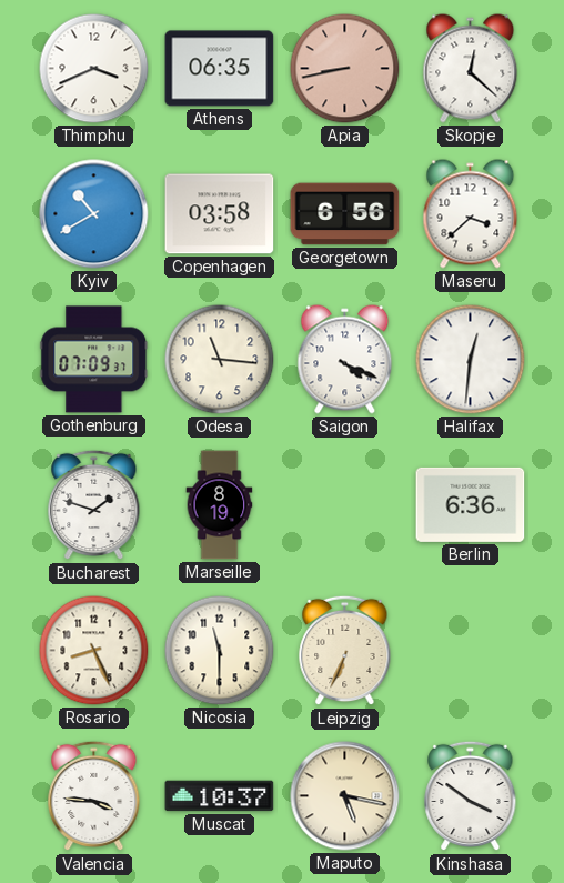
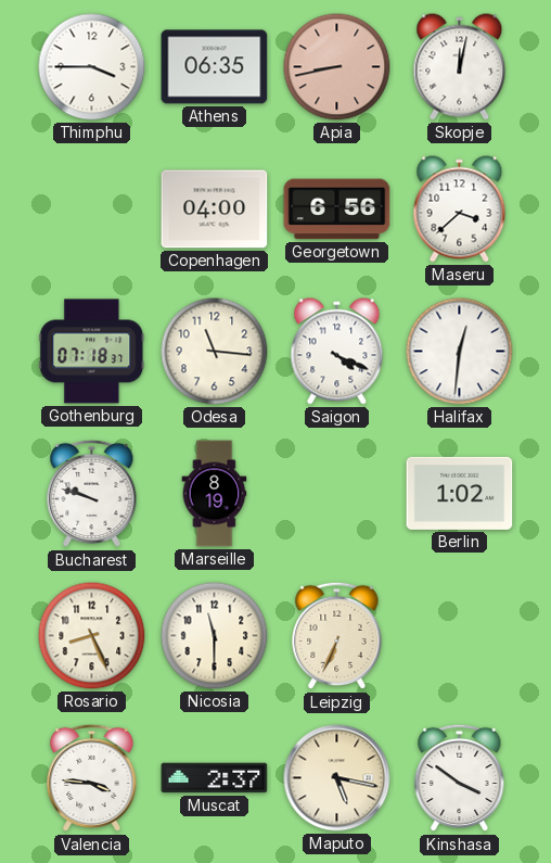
Thimphu: 3:41 -> 3:45 (92, 67)
Skopje: 12:22 -> 12:02 (460, 67)
Kyiv: 10:40 -> none (94, 214)
Copenhagen: 03:58 -> 04:00 (215, 210)
Gothenburg: 07:09 -> 07:18 (92, 352)
Bucharest: 1:48 -> 9:48 (92, 494)
Berlin: 6:36 -> 1:02 (460, 493)
Muscat: 10:37 -> 2:37 (215, 778)
